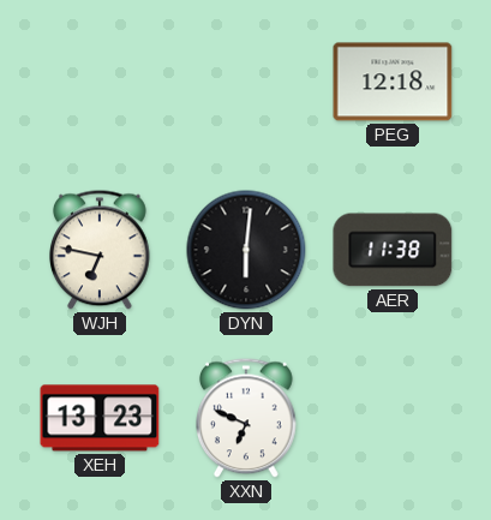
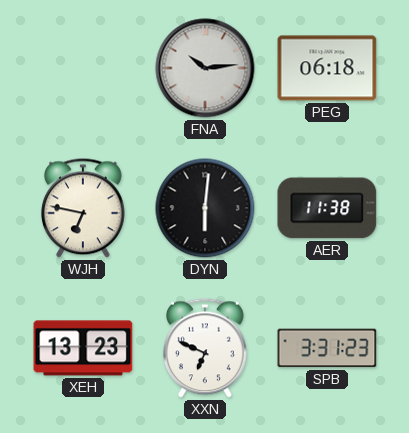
FNA: none -> 10:14 (205, 68)
PEG: 12:18 -> 06:18 (327, 68)
SPB: none -> 3:31 (327, 348)
